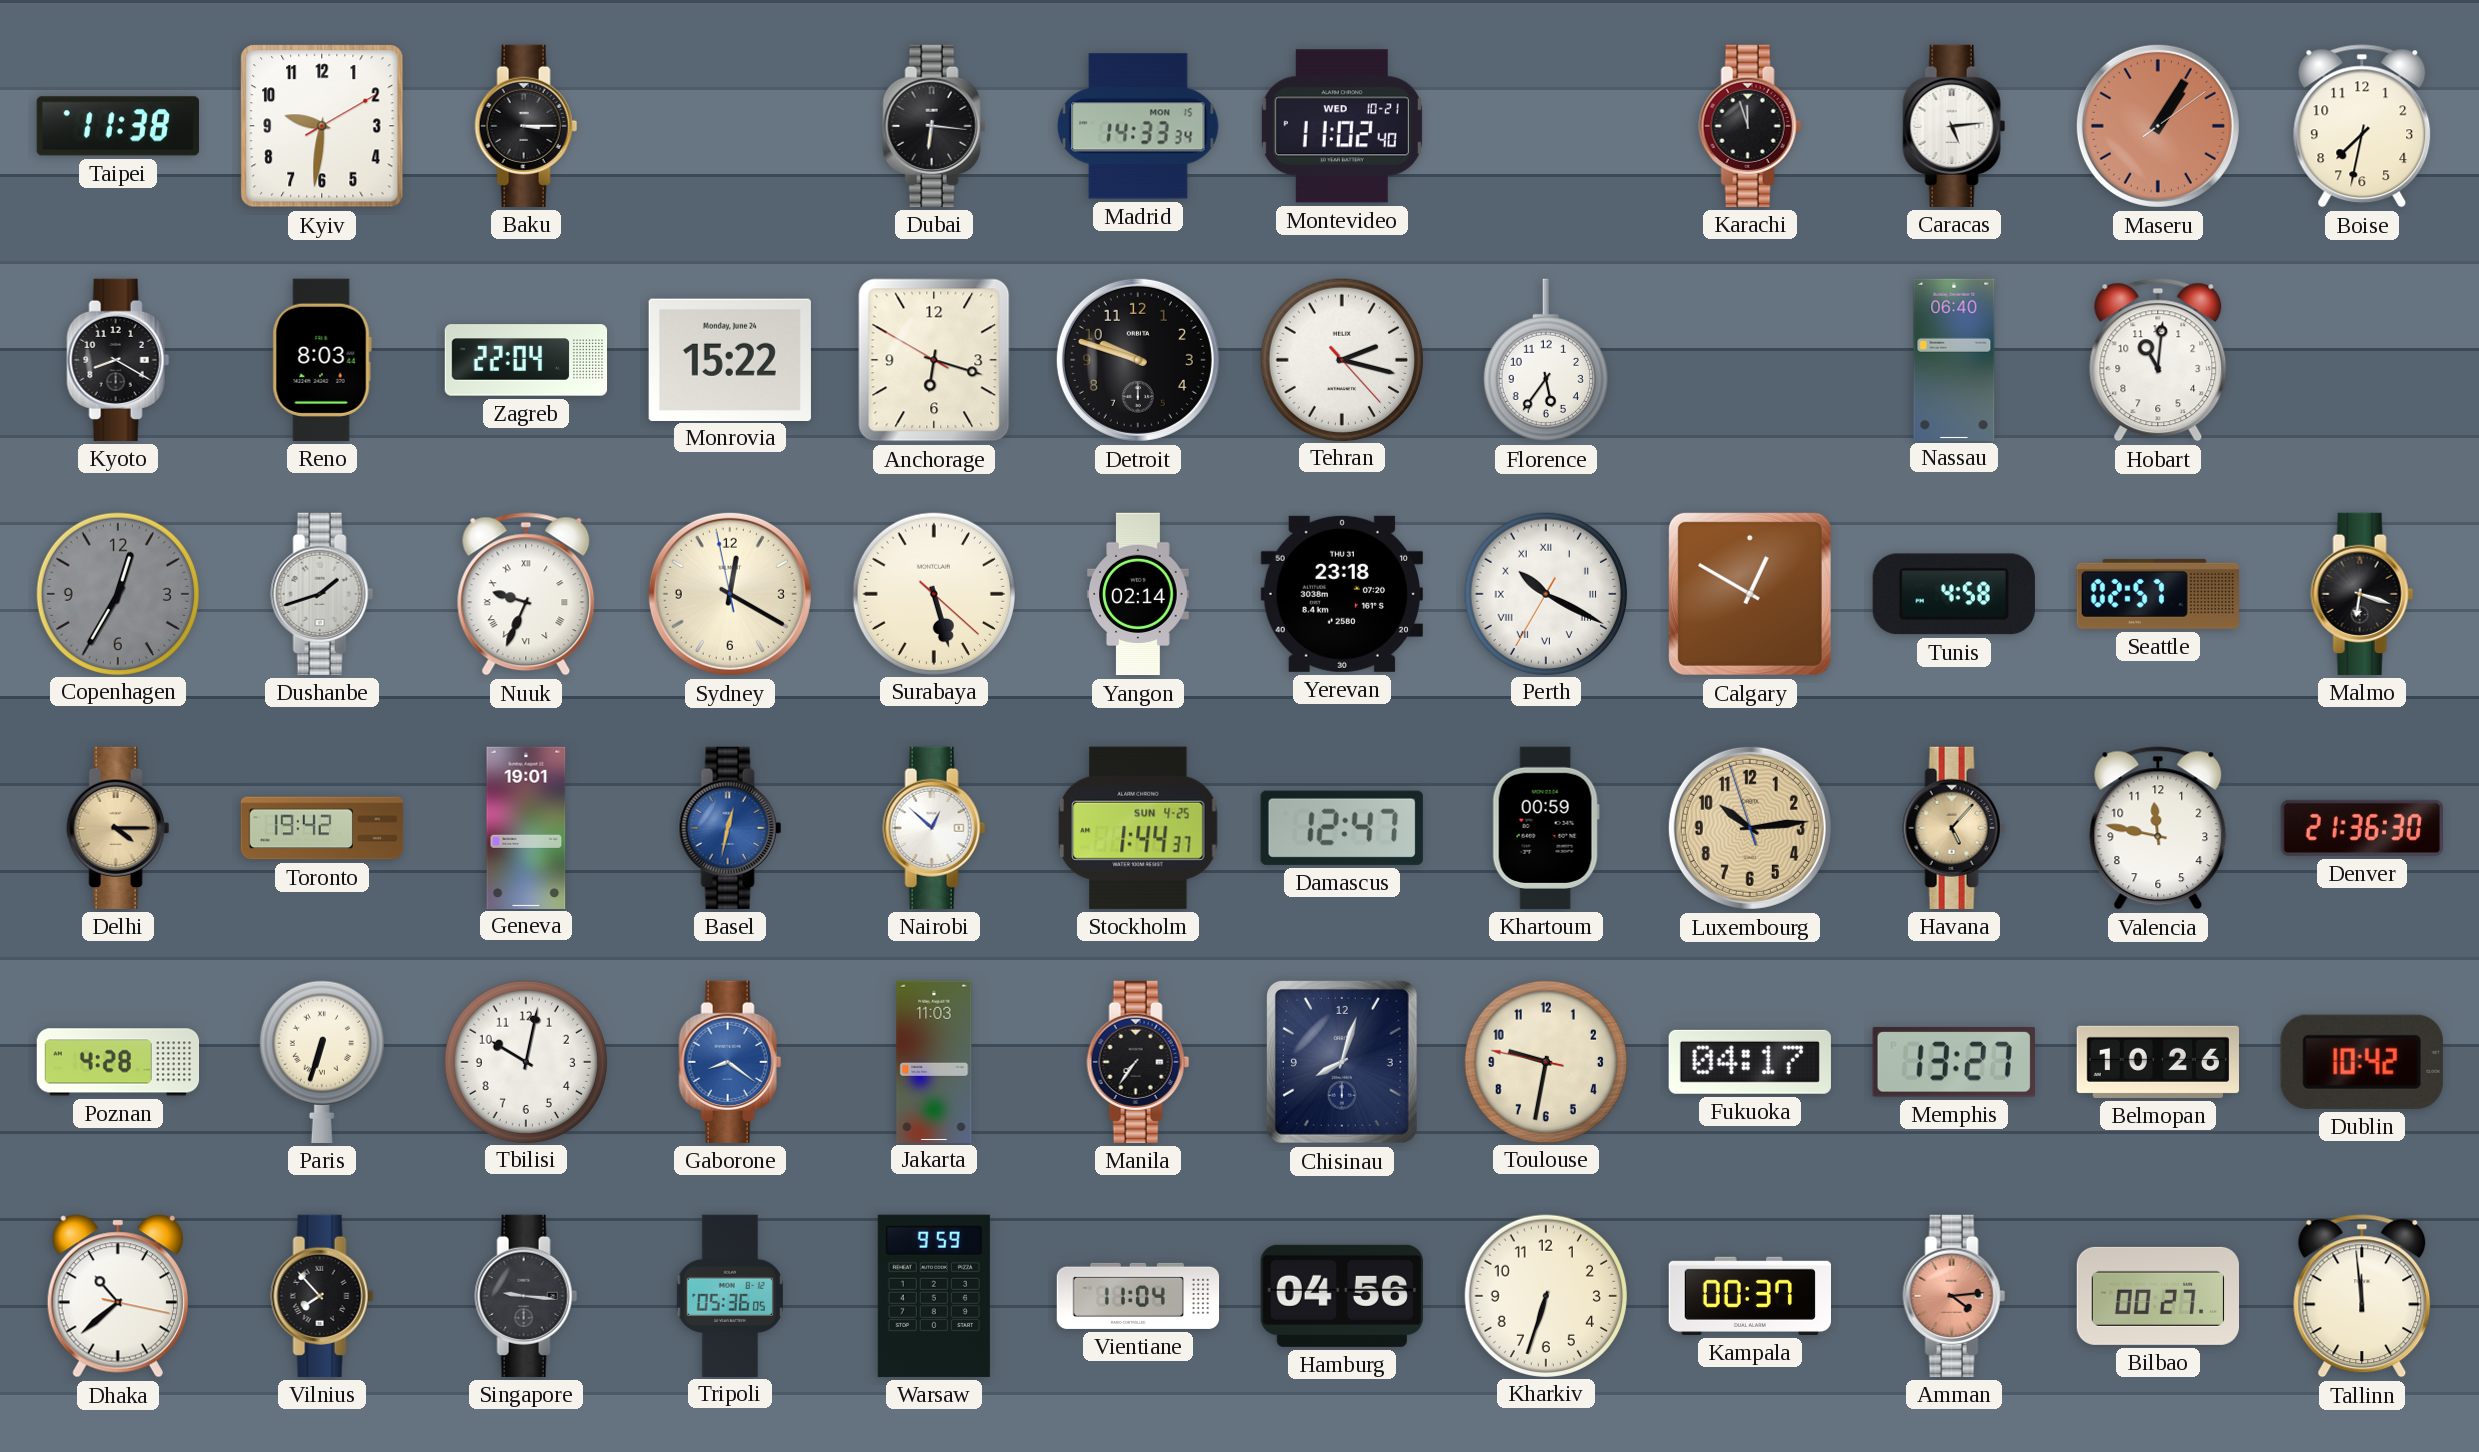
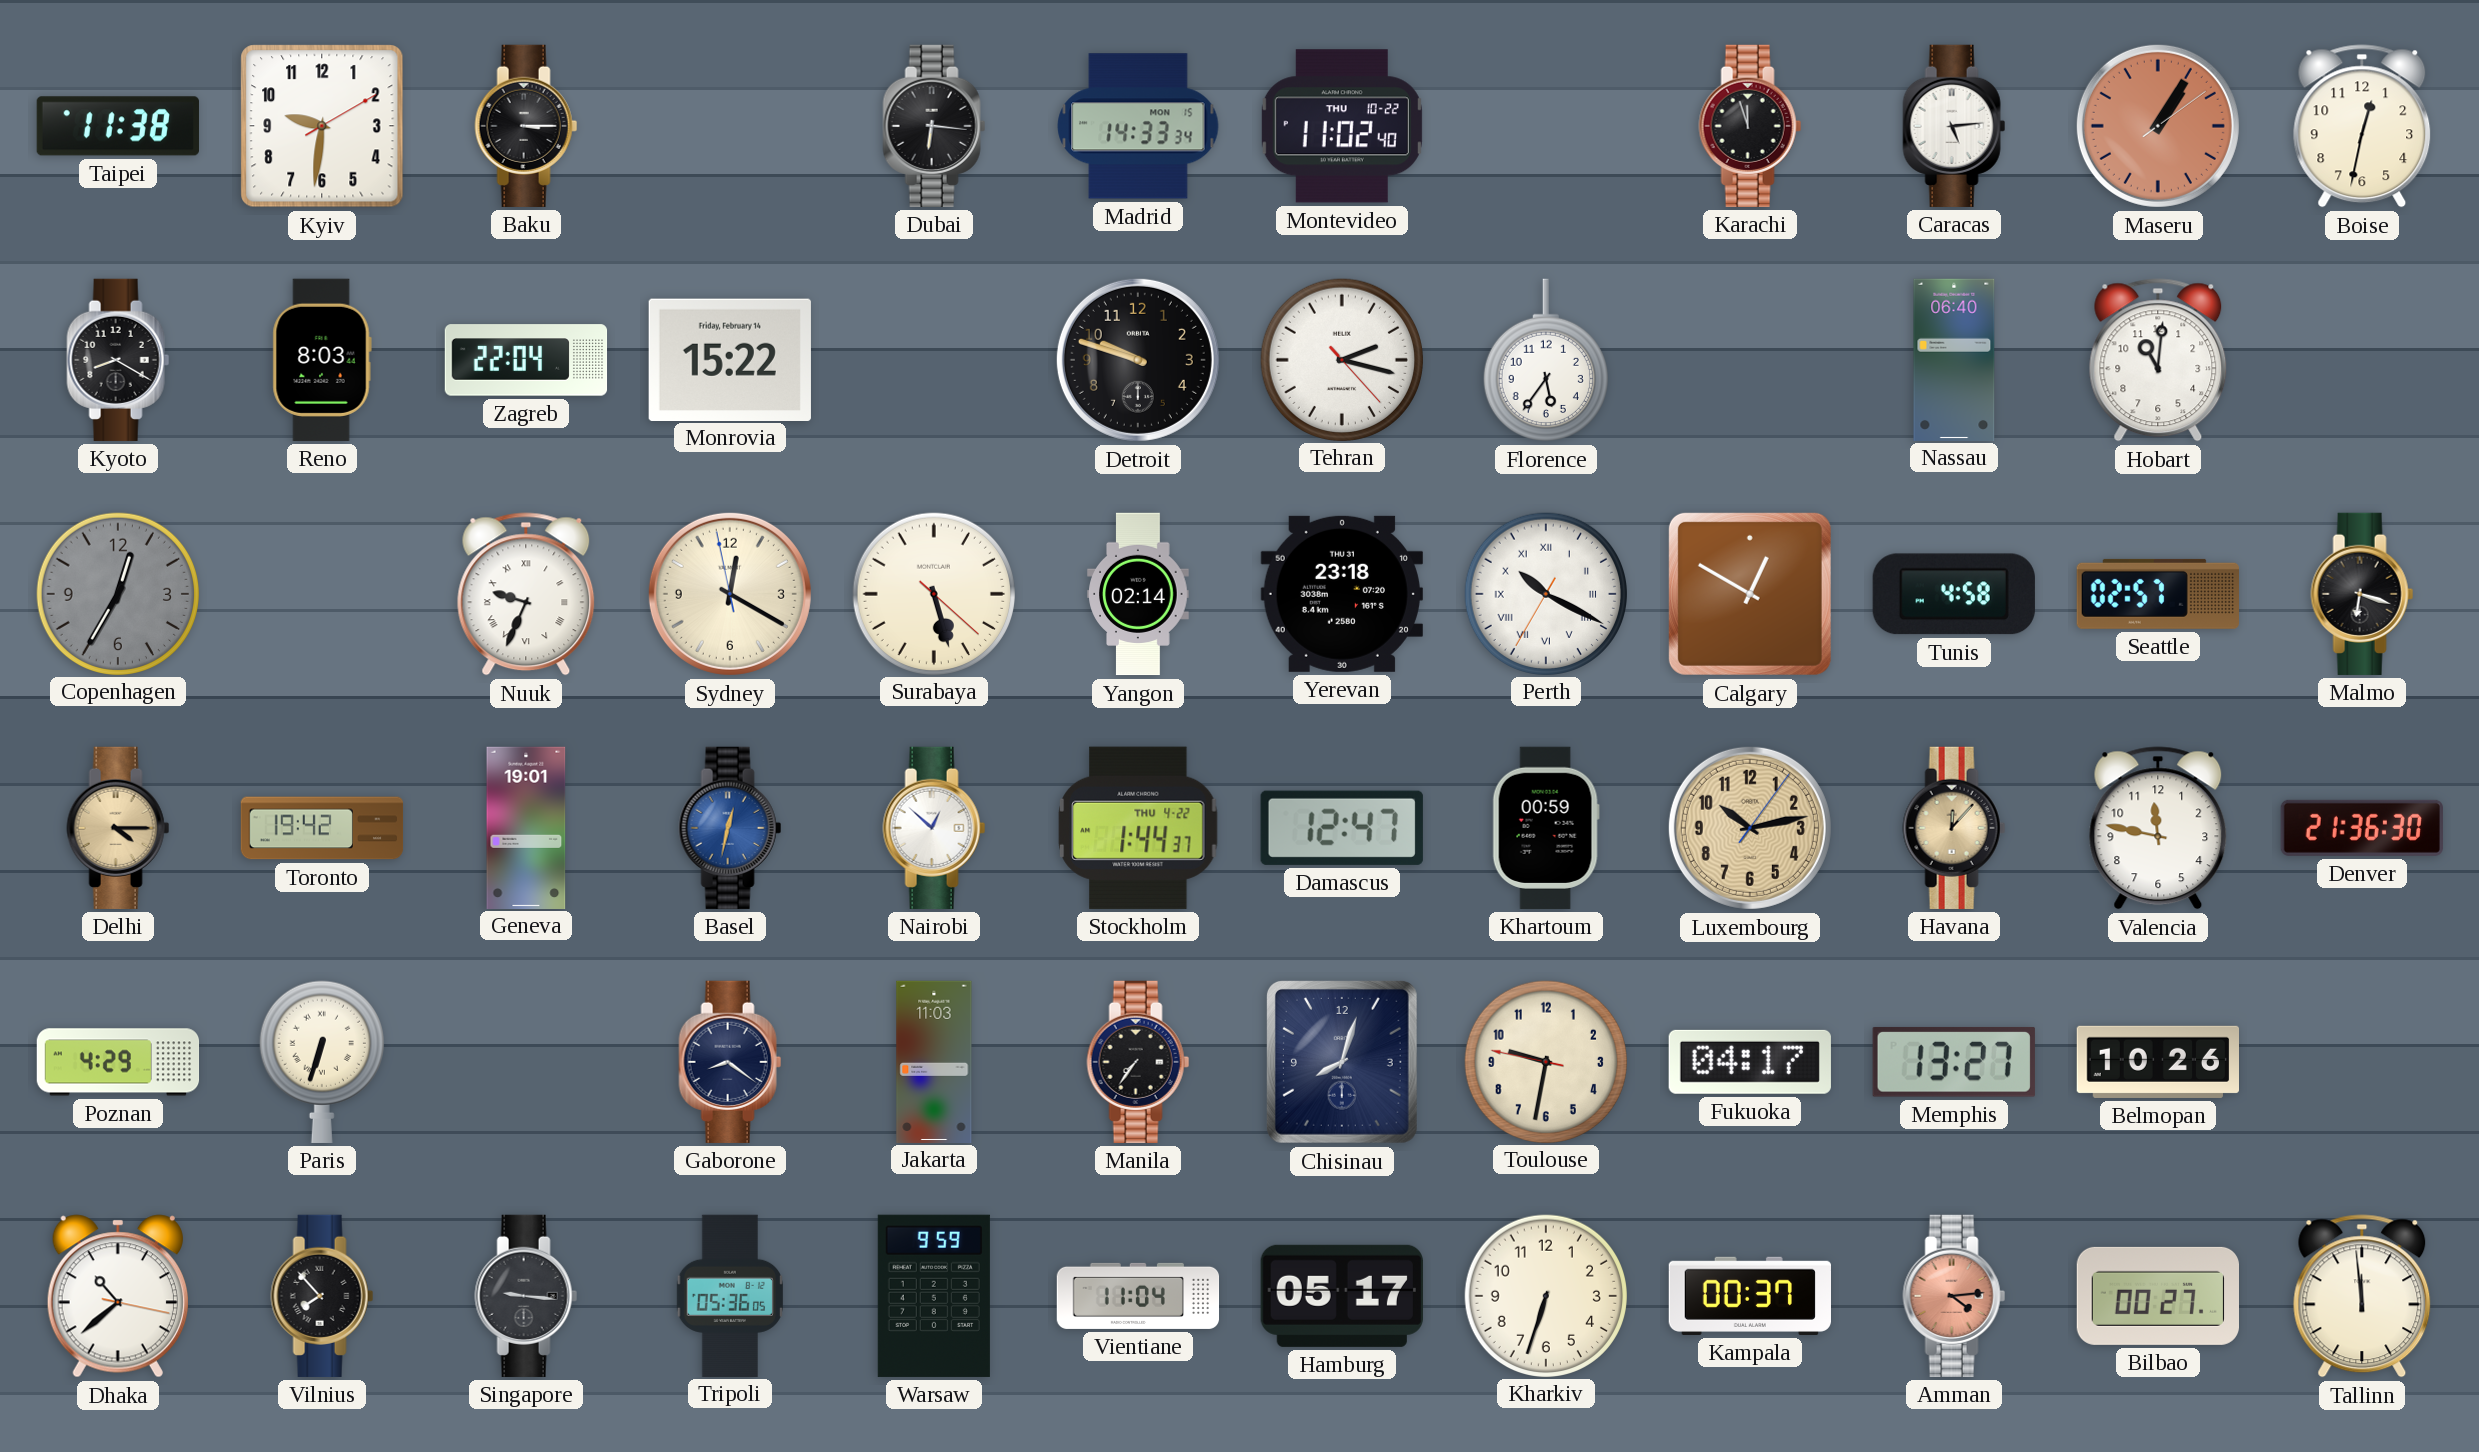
Montevideo date: WED 10-21 -> THU 10-22 (1342, 126)
Boise: 7:32 -> 12:32 (2362, 126)
Monrovia date: Monday, June 24 -> Friday, February 14 (730, 359)
Anchorage: 6:17 -> none (934, 360)
Dushanbe: 1:42 -> none (322, 594)
Stockholm date: SUN 4-25 -> THU 4-22 (1138, 828)
Luxembourg: 10:13:57 -> 10:13:06 (1750, 828)
Havana: 5:07 -> 12:07 (1954, 828)
Poznan: 4:28 -> 4:29 (118, 1062)
Tbilisi: 10:02 -> none (525, 1061)
Gaborone dial: blue -> navy (730, 1062)
Dublin: 10:42 -> none (2362, 1062)
Hamburg: 04:56 -> 05:17 (1342, 1296)
